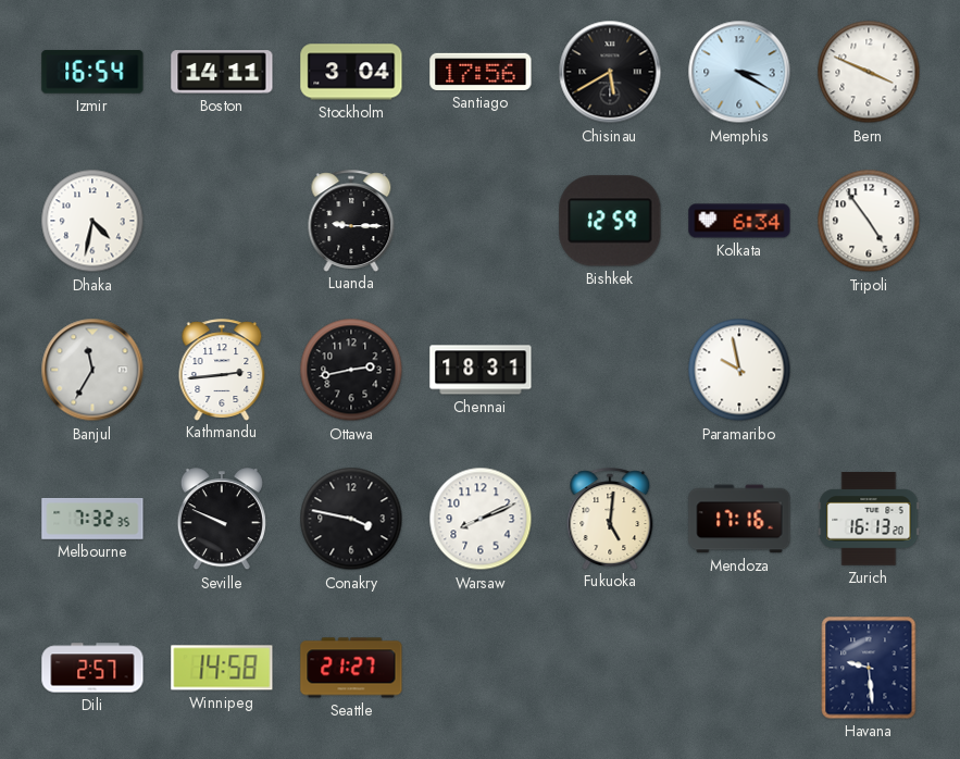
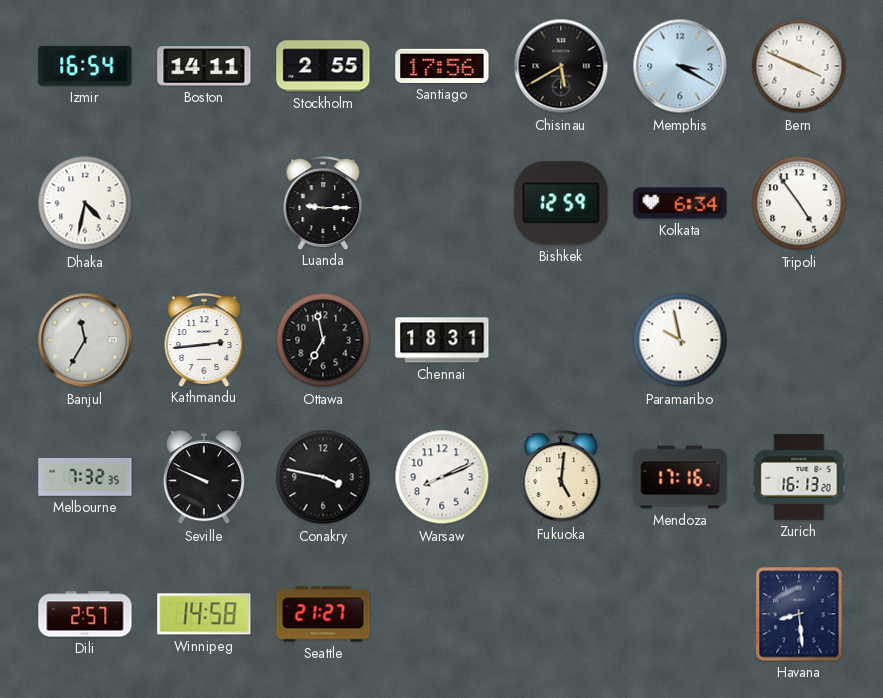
Stockholm: 3:04 -> 2:55 (323, 66)
Ottawa: 2:43 -> 6:58 (323, 340)
Havana: 9:29 -> 8:29 (799, 614)
